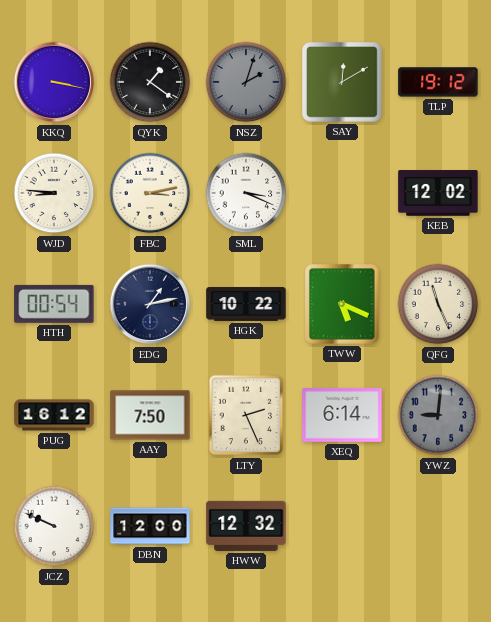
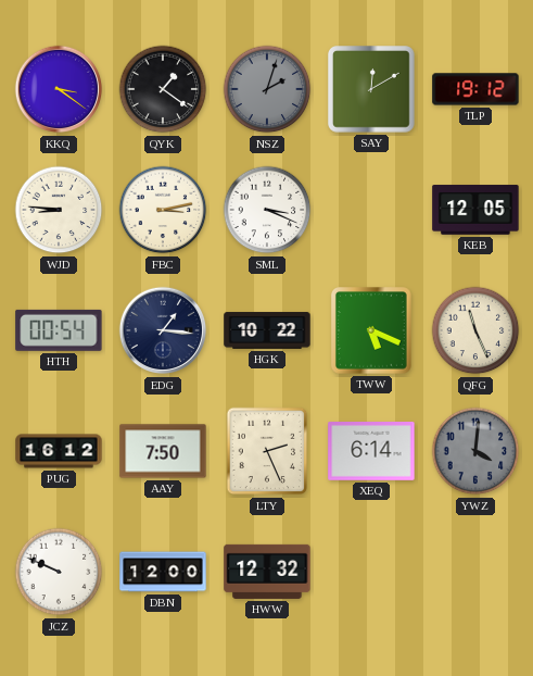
KKQ: 3:17 -> 3:21 (59, 89)
KEB: 12:02 -> 12:05 (475, 210)
EDG: 1:13 -> 1:16 (163, 330)
YWZ: 9:01 -> 4:01 (475, 451)
